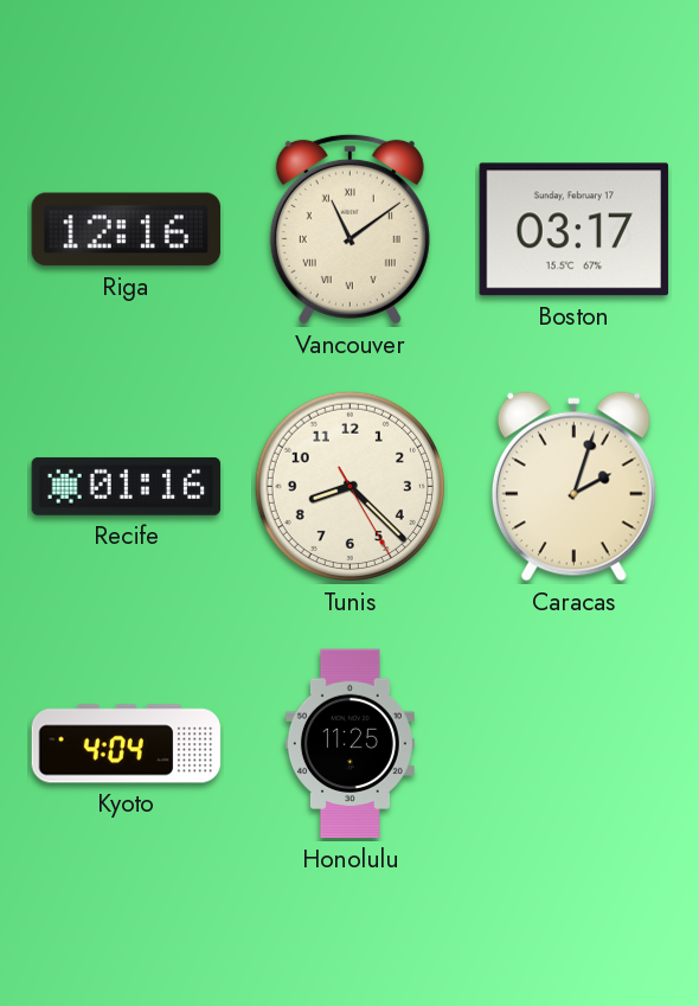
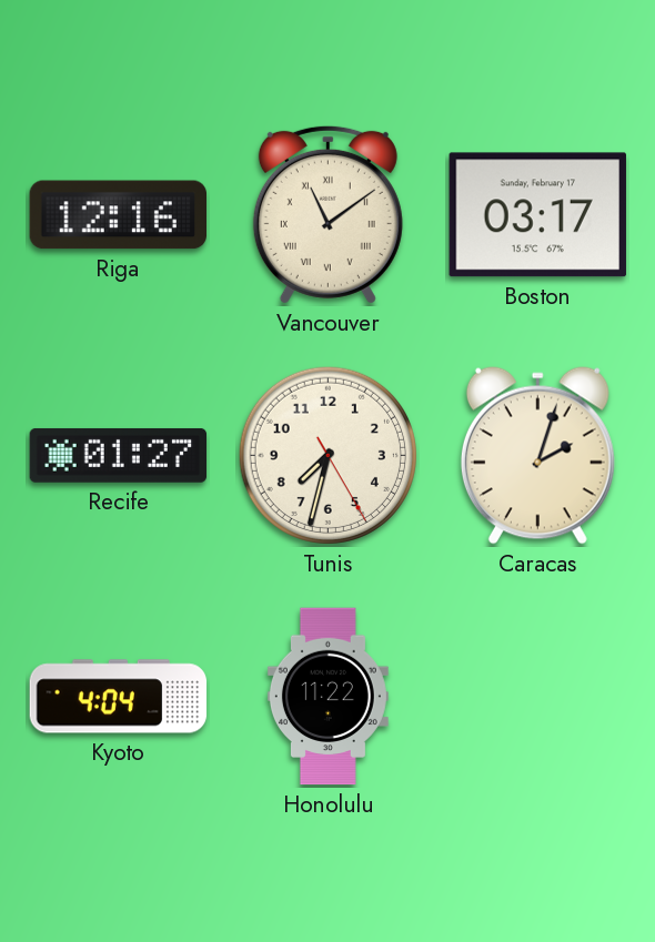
Recife: 01:16 -> 01:27 (119, 455)
Tunis: 8:22 -> 7:32 (327, 455)
Honolulu: 11:25 -> 11:22 (327, 697)
